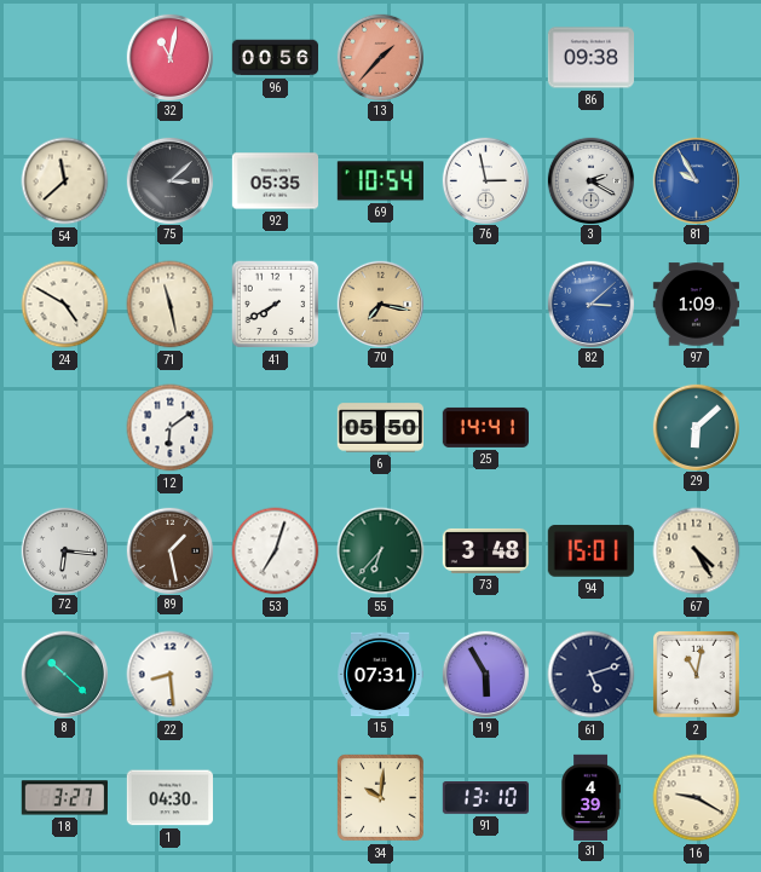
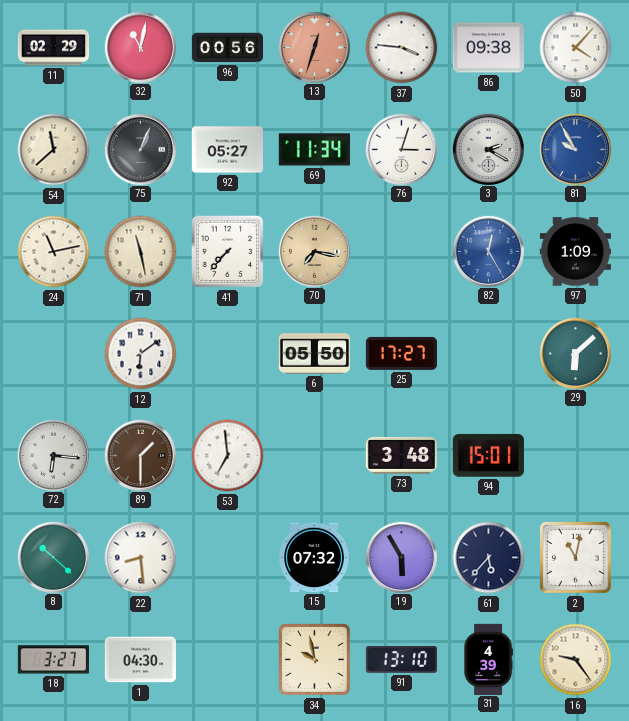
11: none -> 02:29 (54, 48)
13: 1:37 -> 12:33 (314, 47)
37: none -> 3:46 (402, 48)
50: none -> 4:07 (576, 48)
75: 3:08 -> 1:04 (140, 149)
92: 05:35 -> 05:27 (227, 150)
69: 10:54 -> 11:34 (314, 150)
76: 2:58 -> 3:03 (401, 149)
24: 4:50 -> 11:13 (54, 252)
41: 7:40 -> 7:37 (228, 252)
82: 3:08 -> 12:25 (488, 251)
25: 14:41 -> 17:27 (401, 353)
89: 1:28 -> 1:30 (140, 455)
53: 7:03 -> 6:59 (228, 456)
55: 6:37 -> none (381, 552)
67: 4:25 -> none (697, 552)
15: 07:31 -> 07:32 (314, 558)
61: 5:12 -> 5:37 (489, 558)
34: 10:01 -> 9:58 (314, 659)
16: 9:20 -> 9:24 (576, 660)
